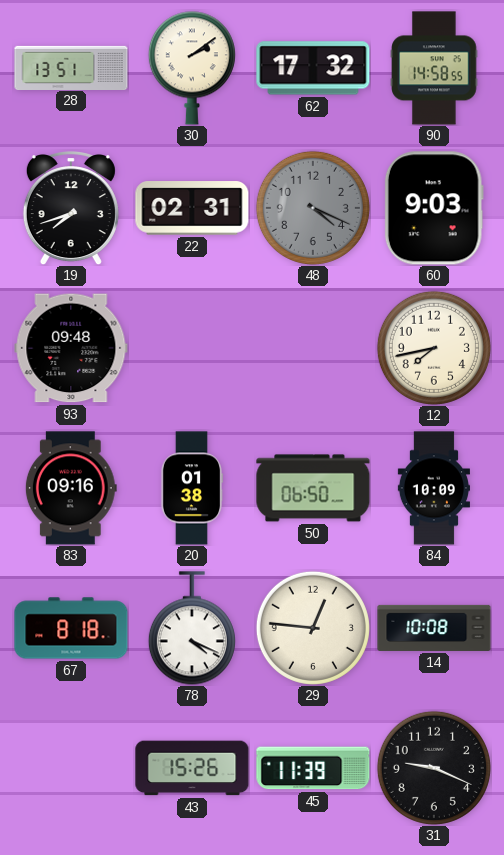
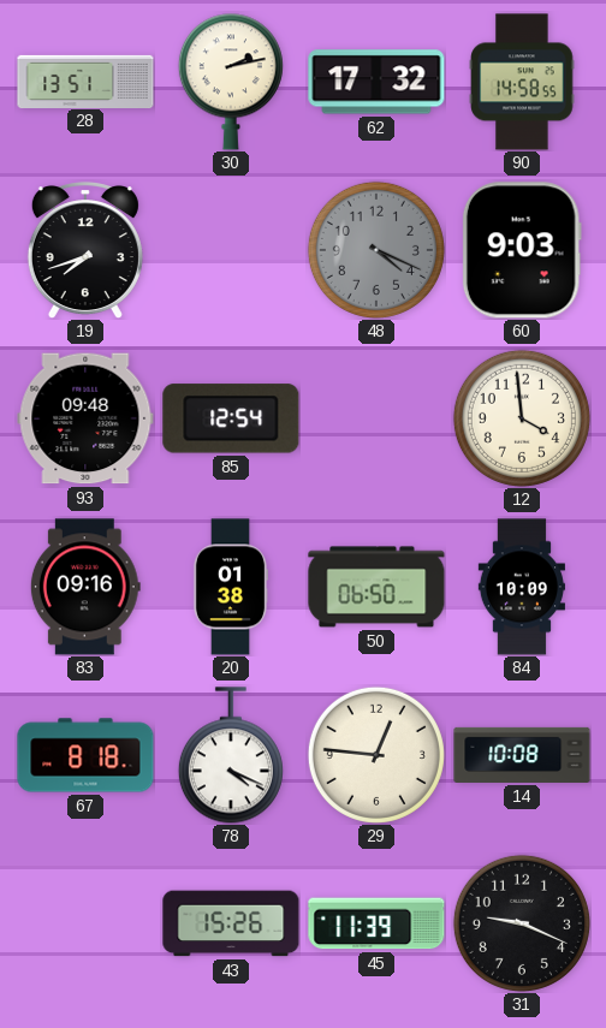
30: 2:09 -> 2:13 (231, 82)
22: 02:31 -> none (192, 208)
85: none -> 12:54 (231, 418)
12: 7:43 -> 3:59 (522, 418)
